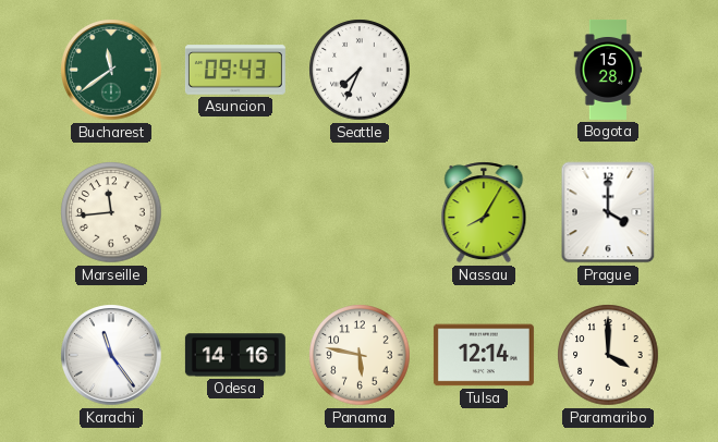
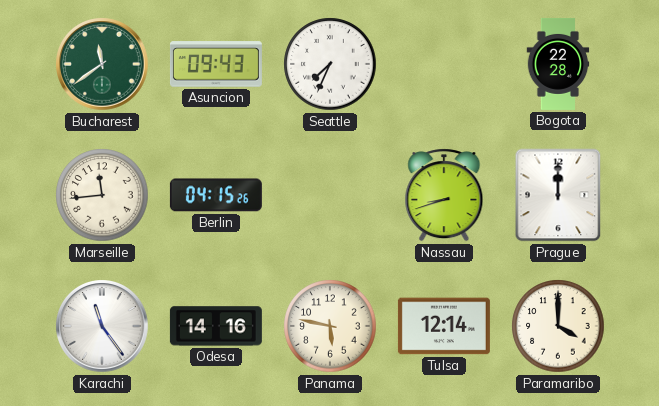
Bogota: 15:28 -> 22:28 (558, 64)
Berlin: none -> 04:15 (216, 195)
Nassau: 8:05 -> 8:42 (444, 195)
Prague: 4:00 -> 12:00 (558, 195)
